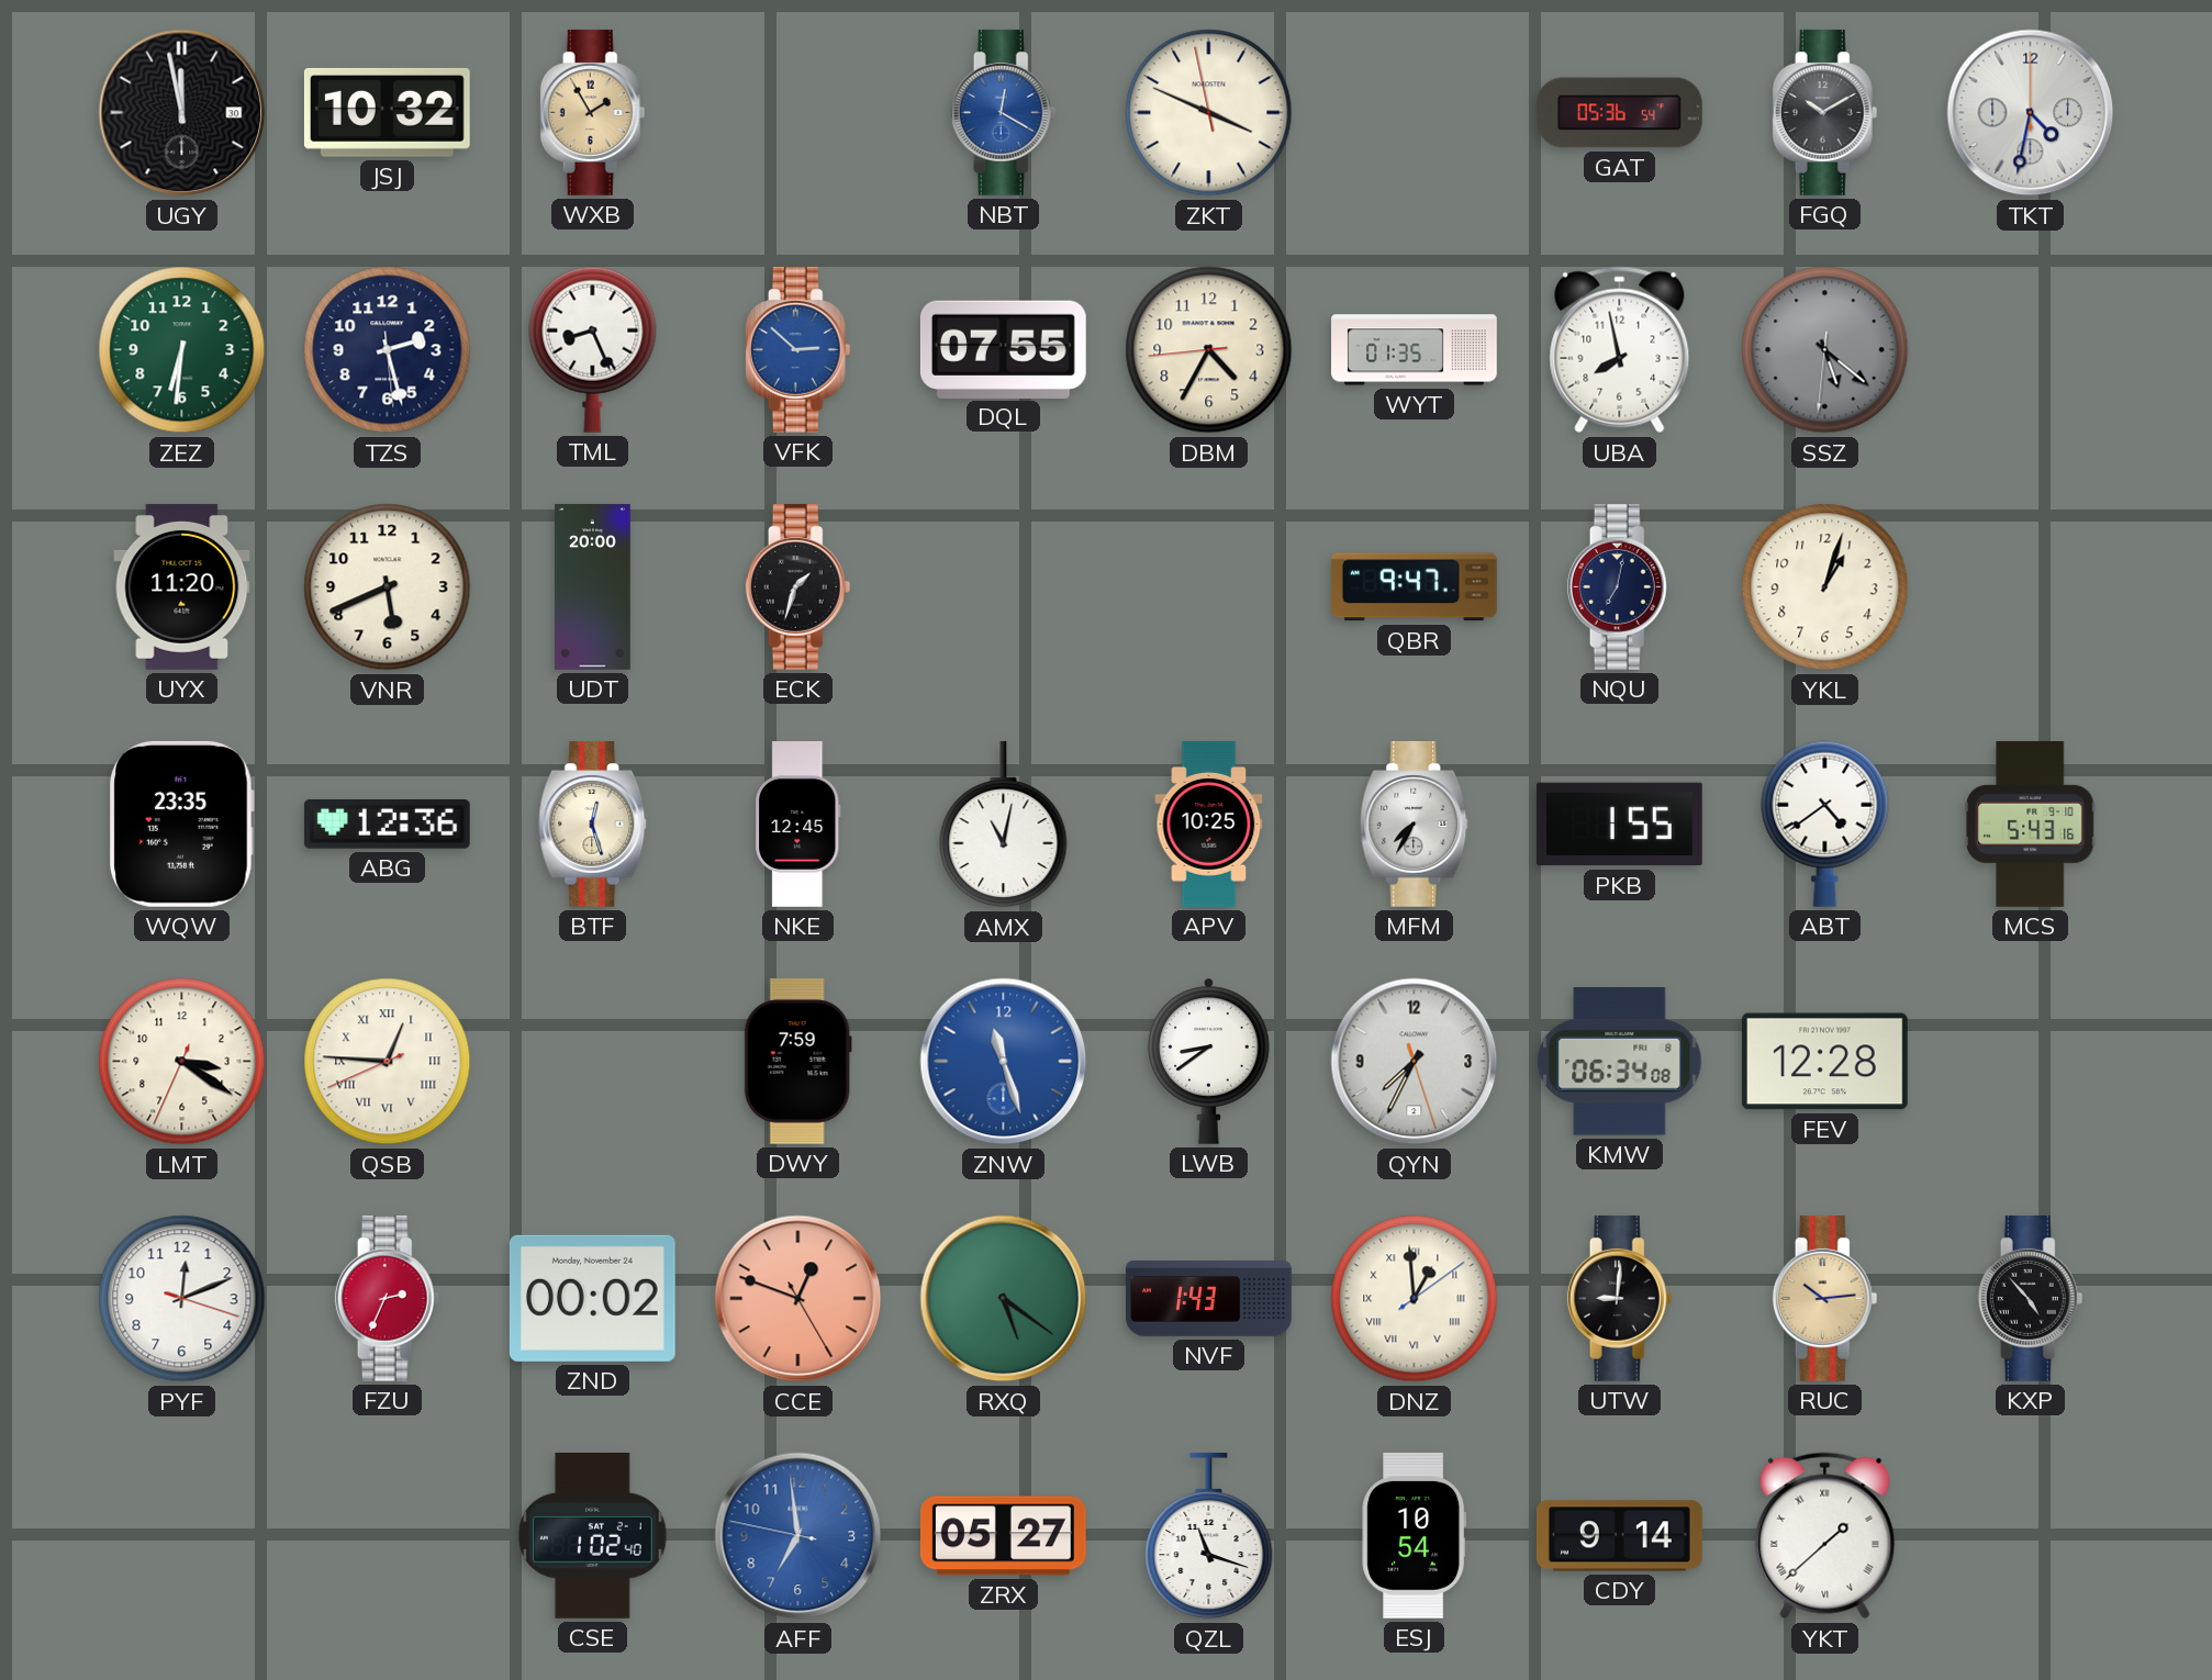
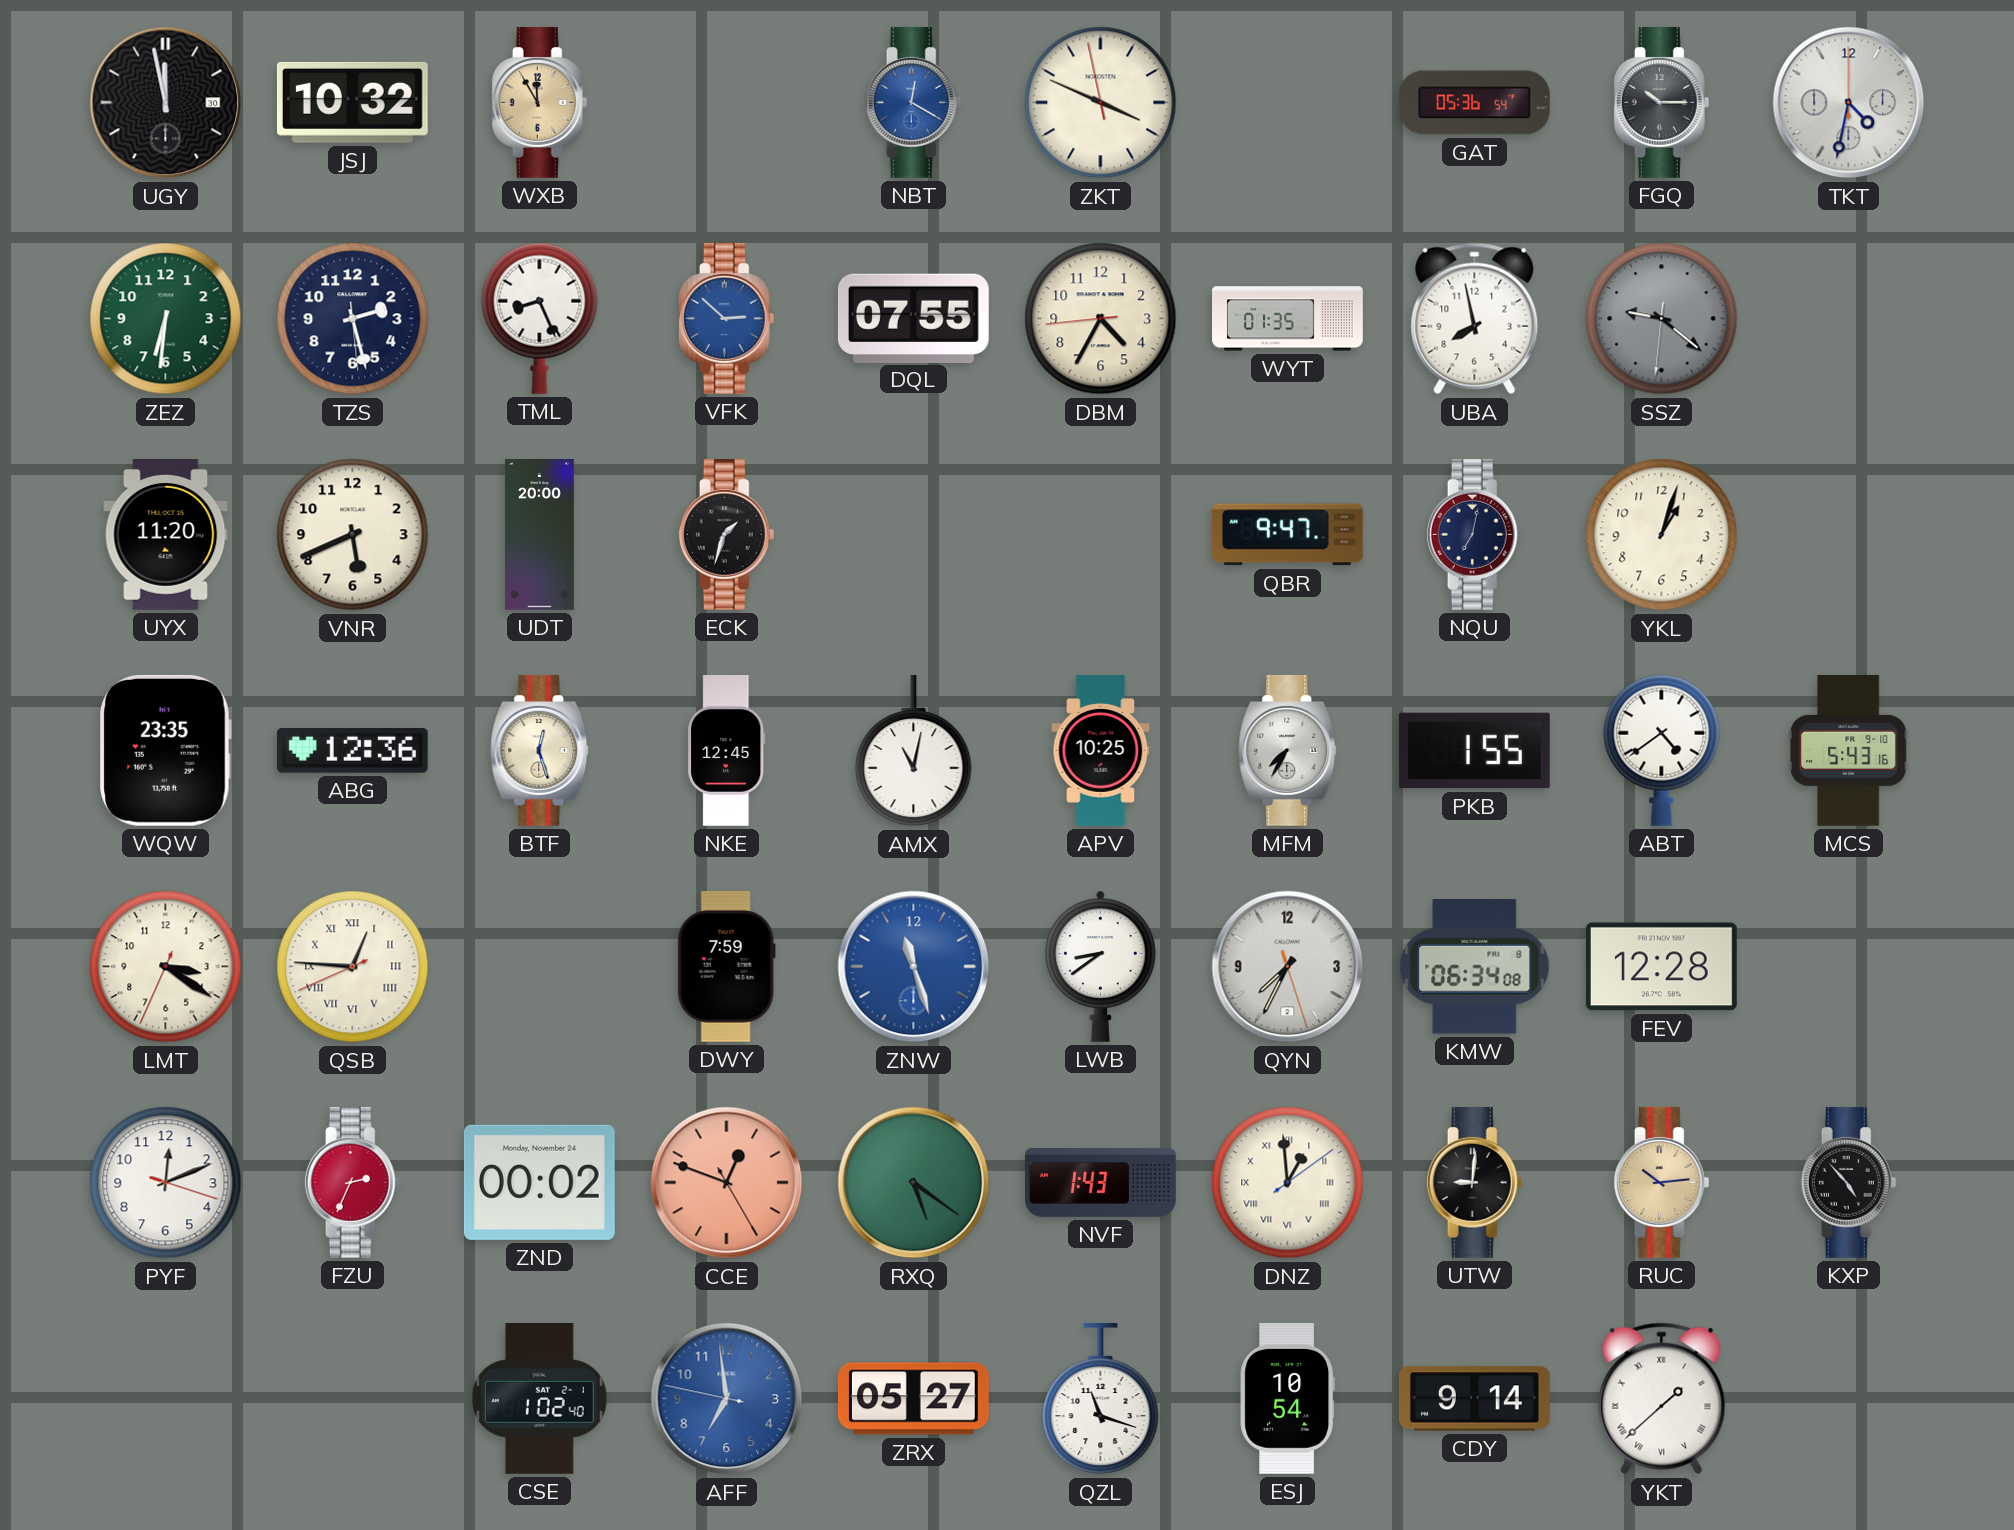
WXB: 1:55 -> 11:55 (540, 102)
FGQ: 10:10 -> 10:15 (1662, 102)
SSZ: 5:21 -> 9:21 (1662, 319)
